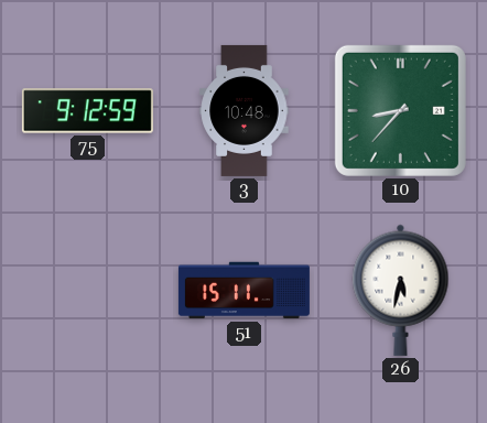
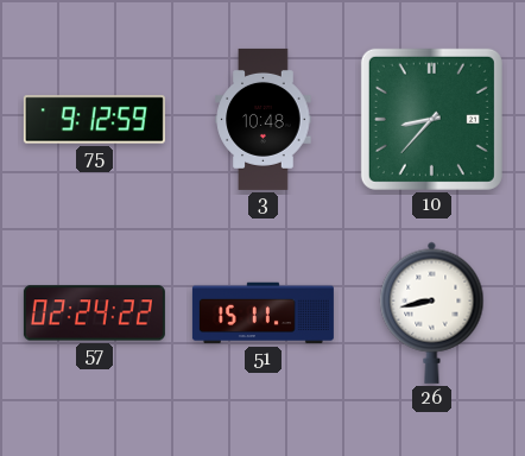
57: none -> 02:24 (94, 313)
26: 5:32 -> 8:43 (432, 312)
